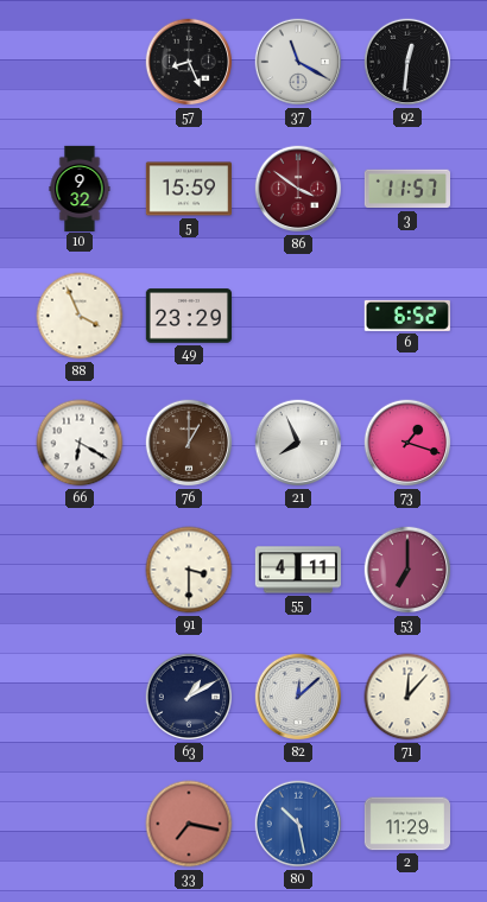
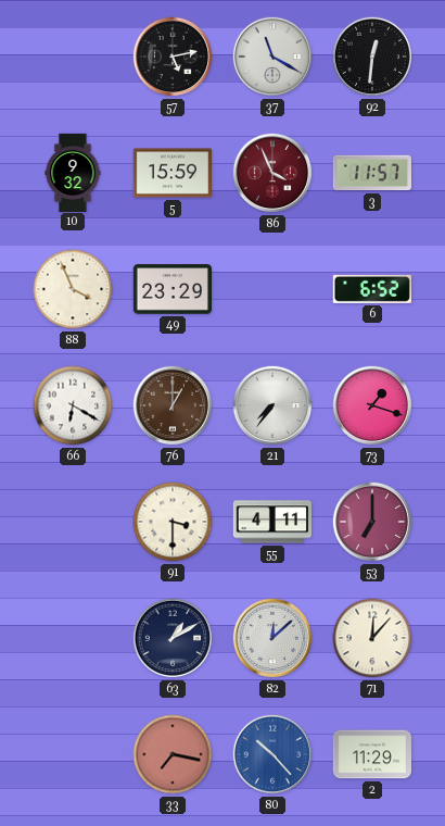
57: 8:26 -> 5:13 (173, 57)
86: 3:51 -> 3:56 (272, 173)
21: 7:56 -> 7:36 (272, 405)
80: 10:28 -> 10:23 (272, 754)
